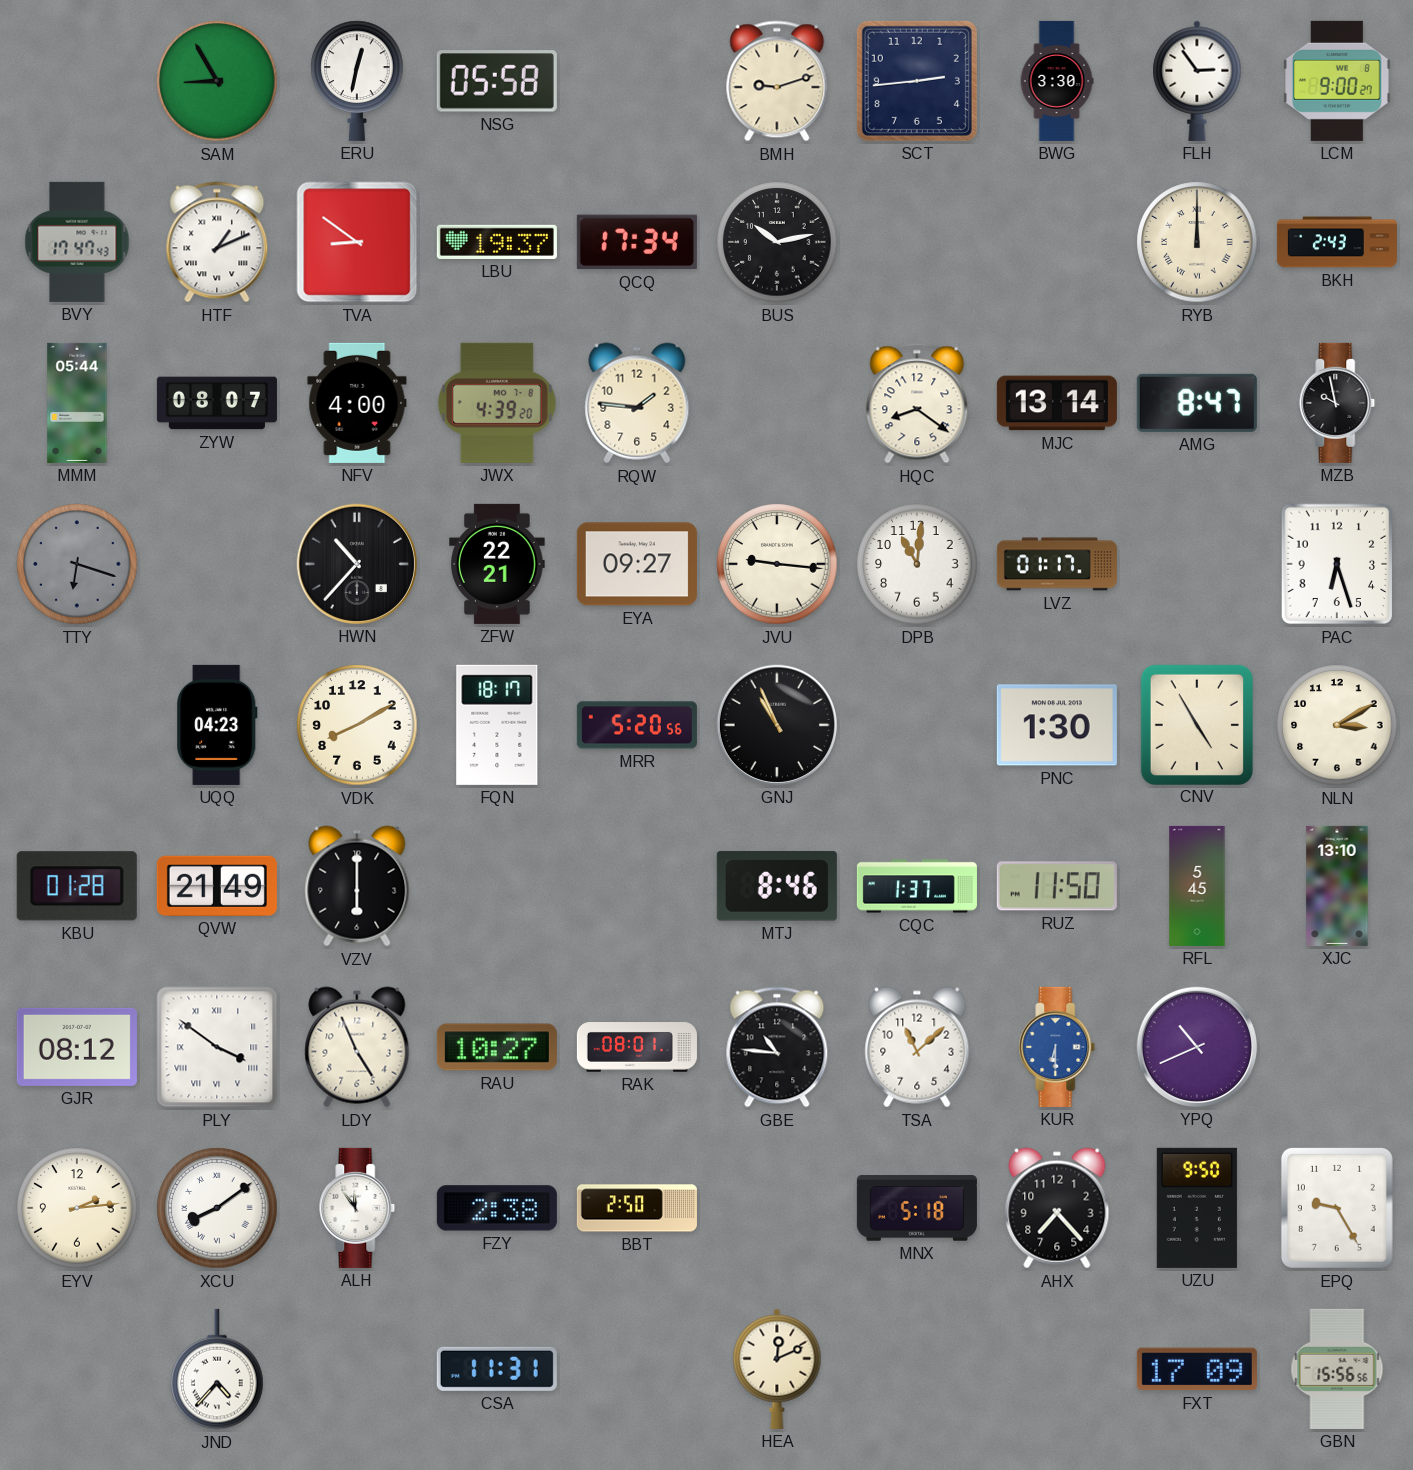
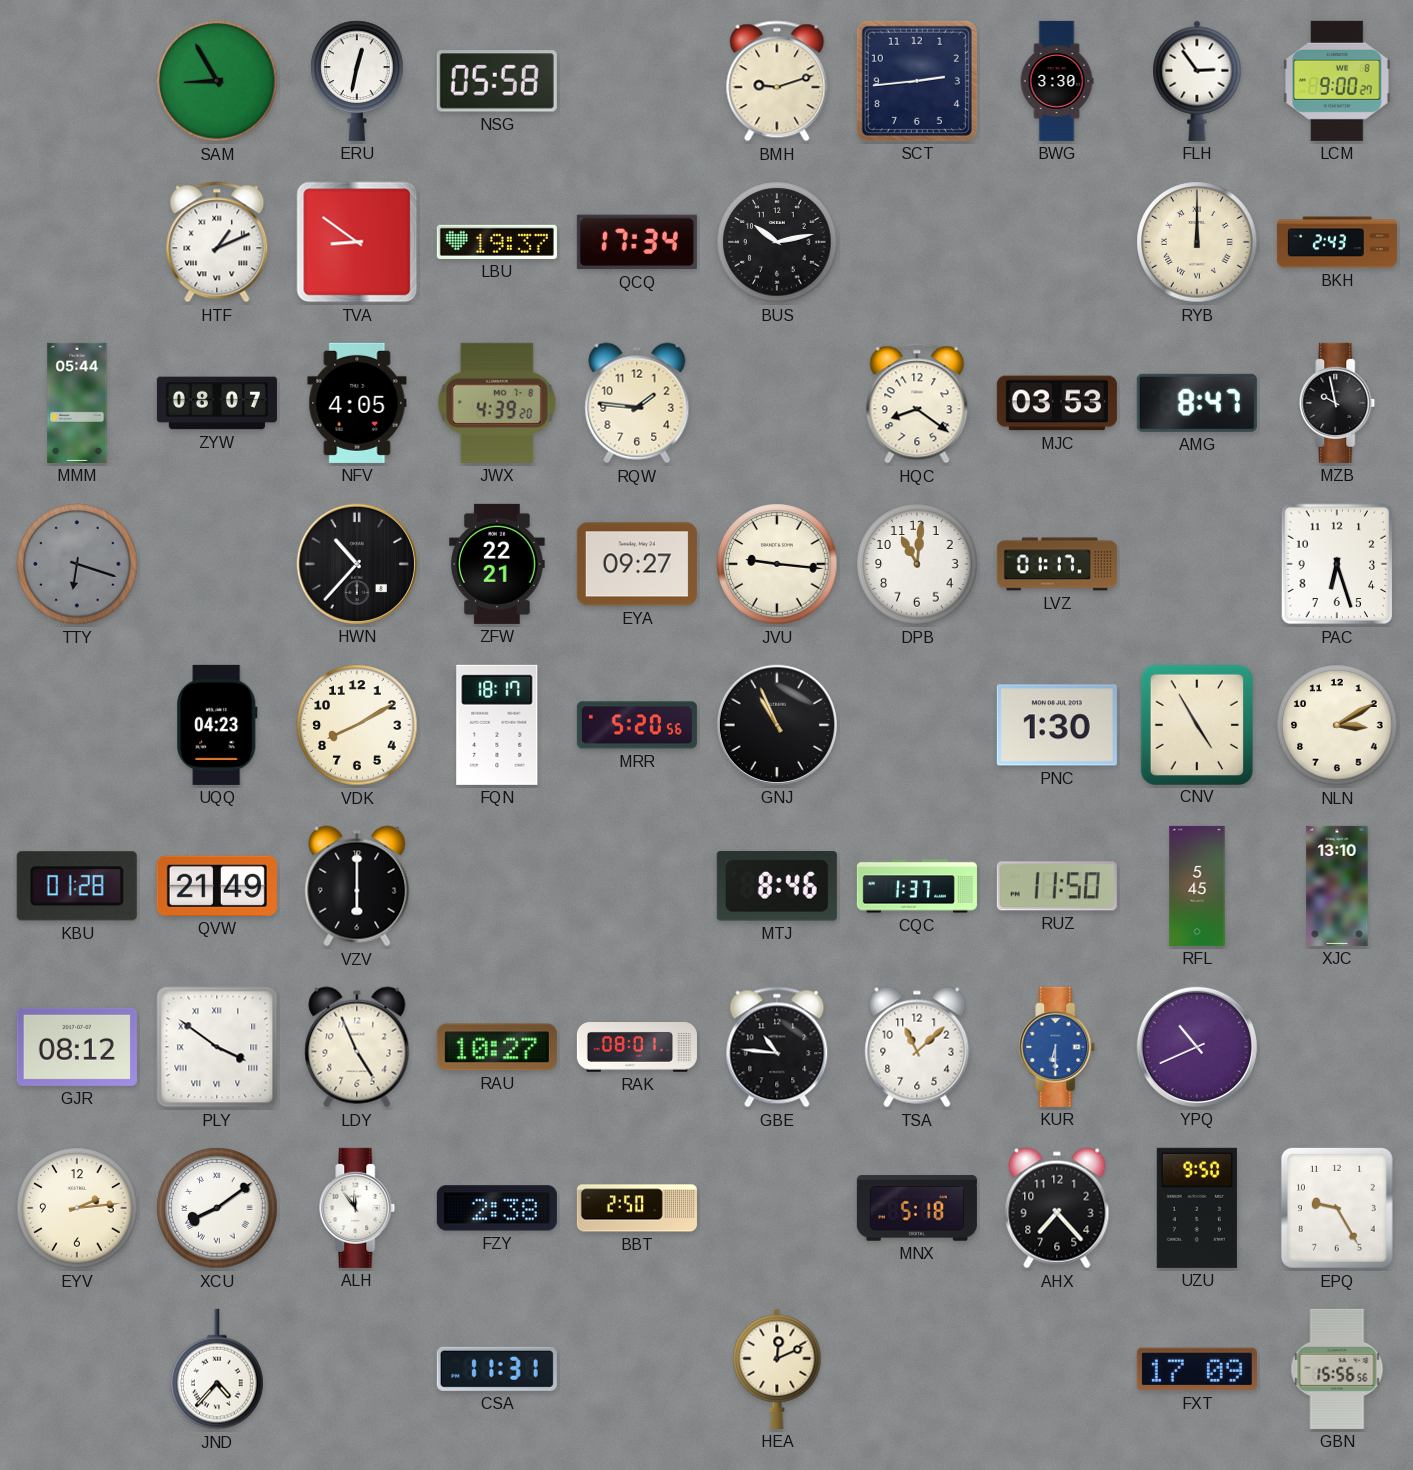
BVY: 17:47 -> none (77, 242)
NFV: 4:00 -> 4:05 (357, 403)
MJC: 13:14 -> 03:53 (1057, 403)
